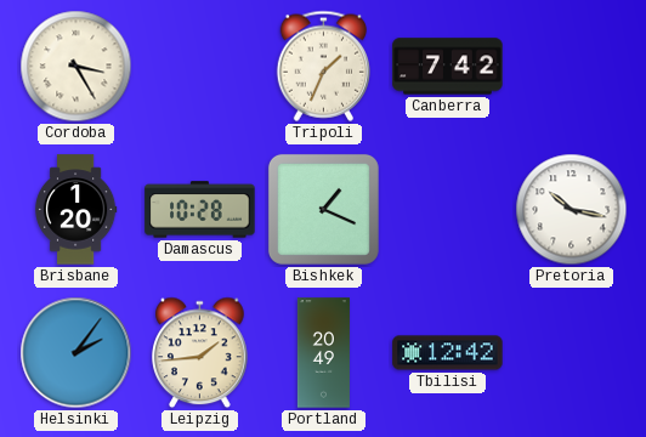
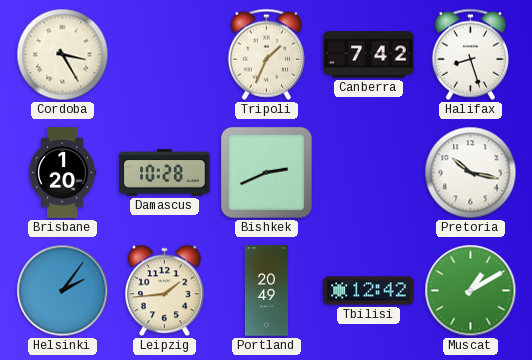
Halifax: none -> 8:27 (470, 54)
Bishkek: 1:19 -> 2:41 (266, 172)
Muscat: none -> 1:10 (471, 291)
